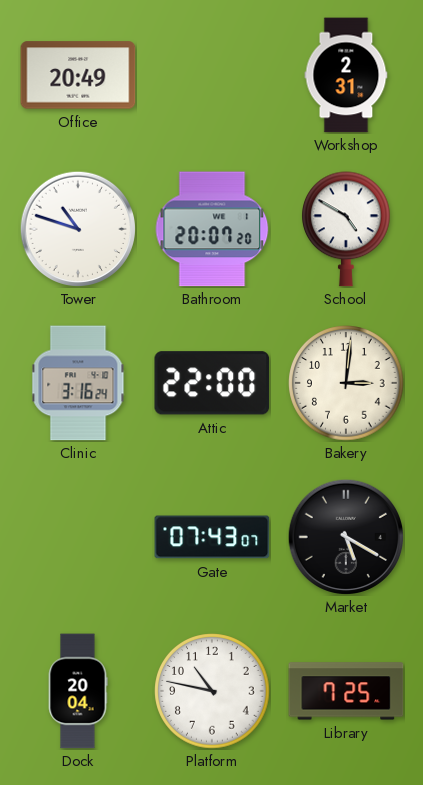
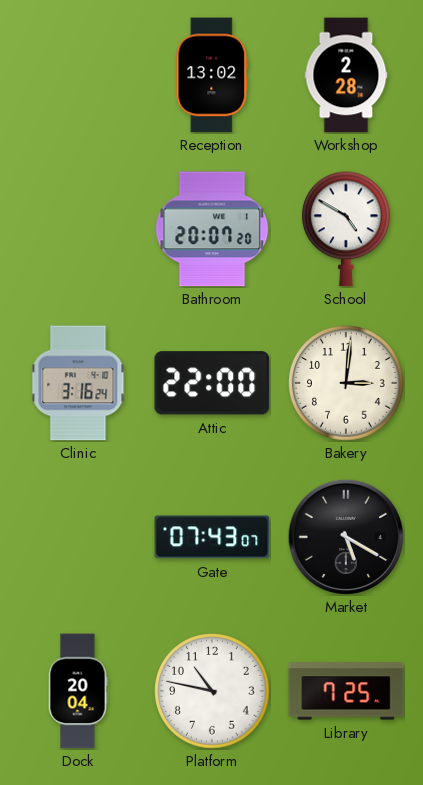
Office: 20:49 -> none (78, 75)
Reception: none -> 13:02 (212, 75)
Workshop: 2:31 -> 2:28 (346, 75)
Tower: 10:48 -> none (77, 228)
